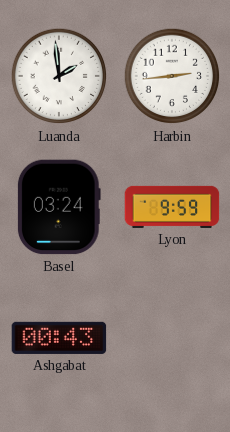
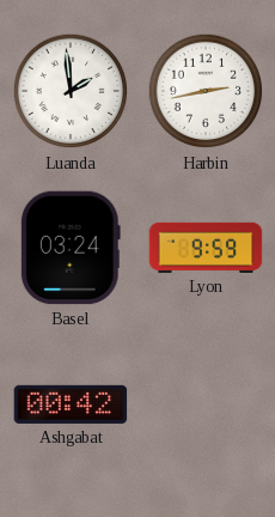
Harbin: 2:44 -> 2:43 (206, 91)
Ashgabat: 00:43 -> 00:42 (71, 405)
